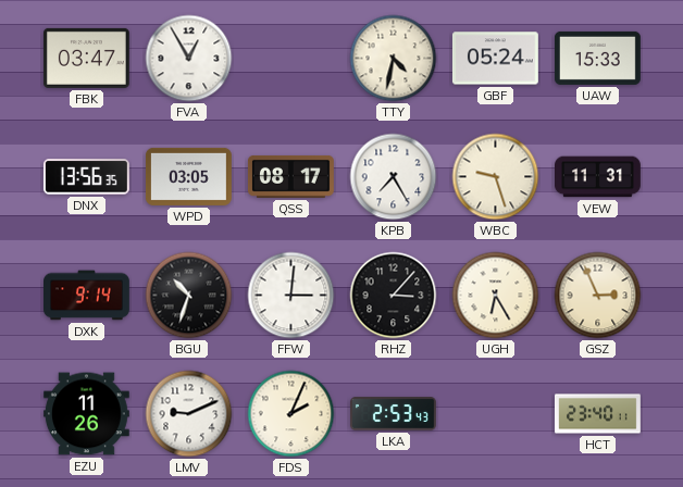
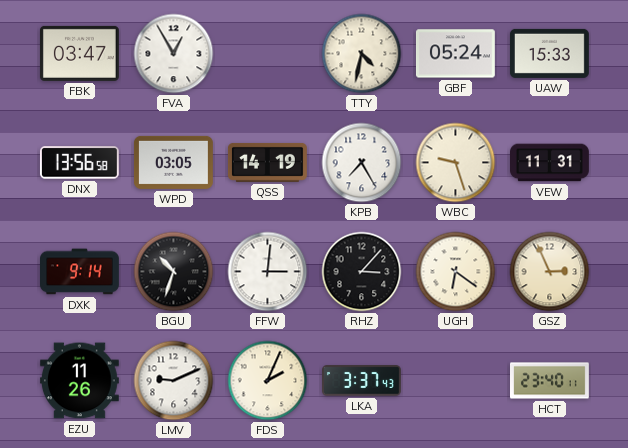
DNX: 13:56:35 -> 13:56:58 (79, 163)
QSS: 08:17 -> 14:19 (268, 162)
UGH: 6:25 -> 6:21 (456, 272)
LKA: 2:53 -> 3:37 (362, 381)
